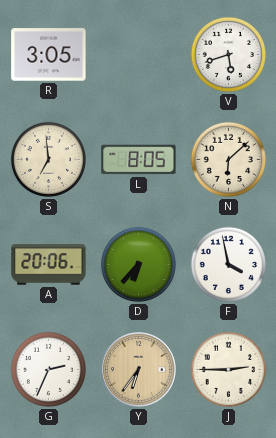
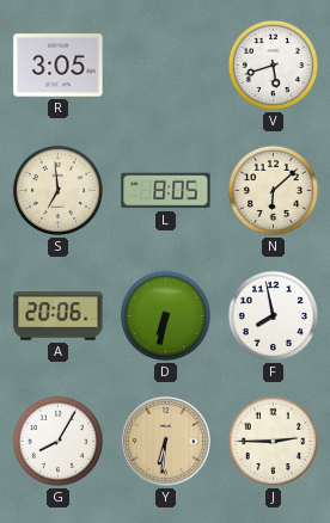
D: 6:37 -> 6:32 (165, 315)
F: 3:58 -> 7:58 (273, 315)
G: 2:34 -> 8:05 (57, 441)
Y: 6:36 -> 6:31 (166, 442)
